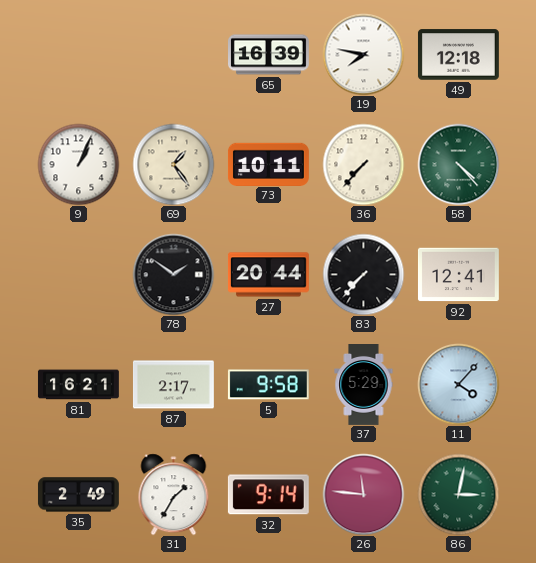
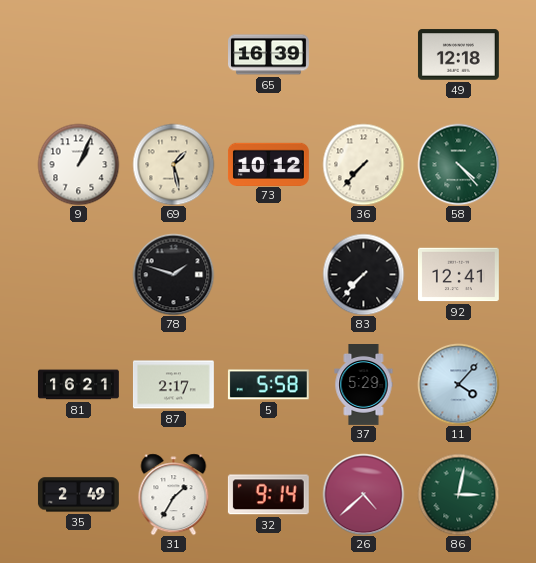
19: 7:47 -> none (363, 54)
69: 1:24 -> 1:28 (173, 164)
73: 10:11 -> 10:12 (268, 164)
78: 1:51 -> 1:48 (173, 274)
27: 20:44 -> none (268, 275)
5: 9:58 -> 5:58 (268, 385)
26: 11:46 -> 4:38 (363, 494)
